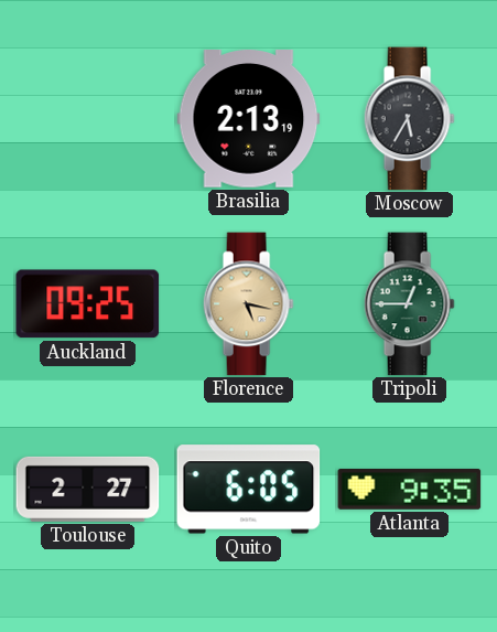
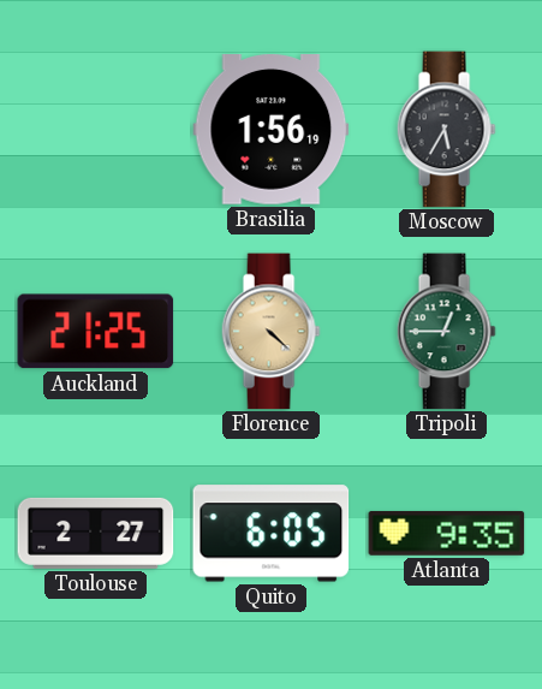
Brasilia: 2:13 -> 1:56 (272, 130)
Auckland: 09:25 -> 21:25 (96, 332)
Florence: 5:17 -> 4:22 (270, 332)
